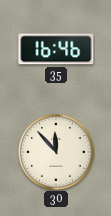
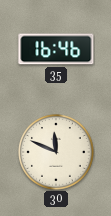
30: 11:53 -> 11:49 (57, 153)
